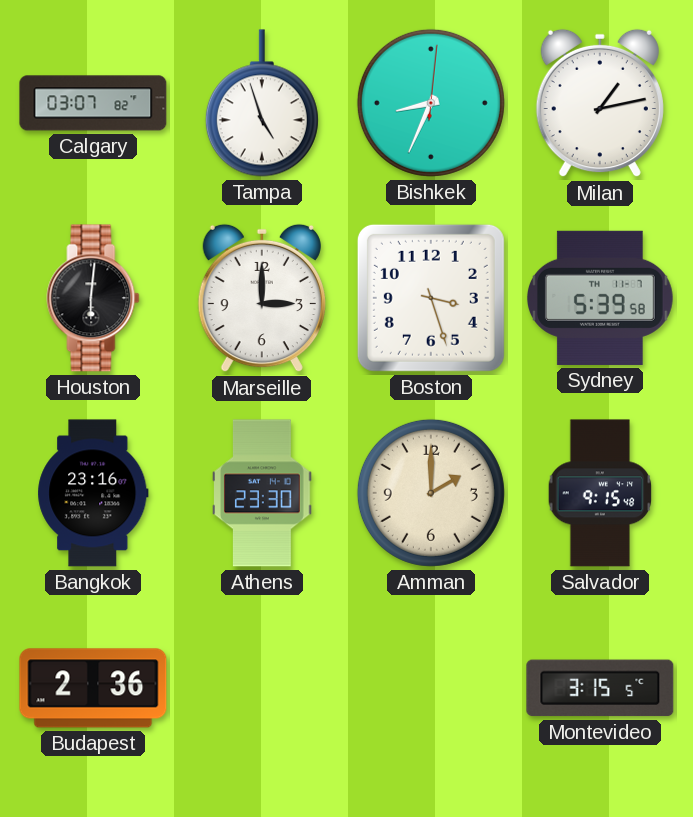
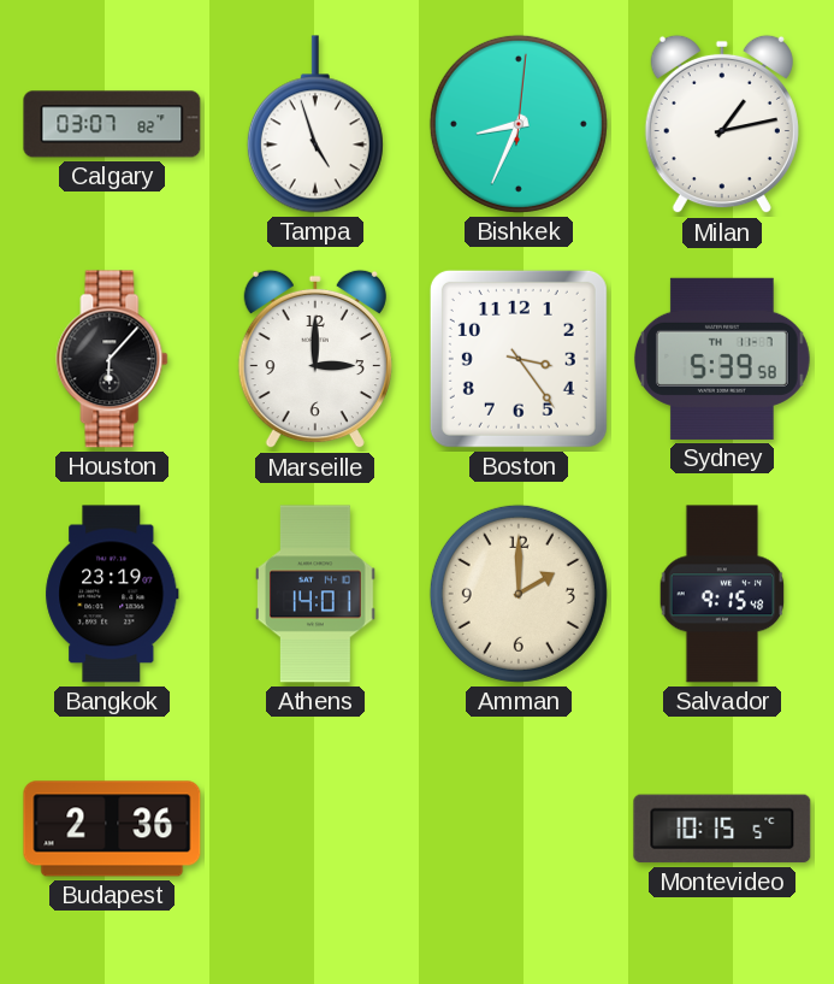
Houston: 6:01 -> 6:07 (112, 359)
Boston: 3:27 -> 3:24 (519, 359)
Bangkok: 23:16 -> 23:19 (112, 594)
Athens: 23:30 -> 14:01 (317, 594)
Montevideo: 3:15 -> 10:15 (722, 829)
